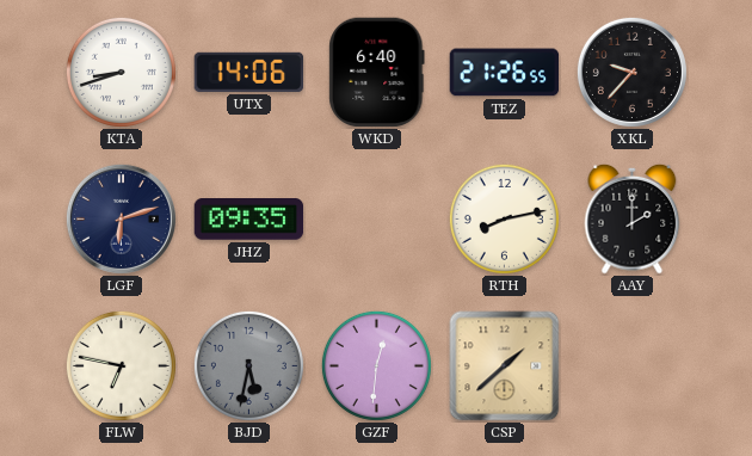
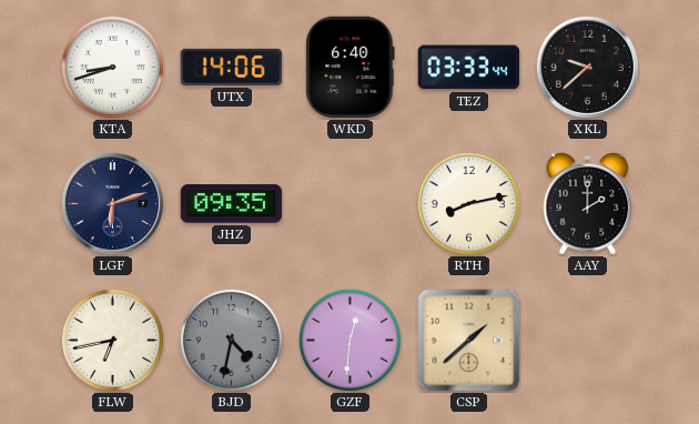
TEZ: 21:26 -> 03:33 (469, 68)
XKL: 9:37 -> 9:38 (587, 67)
FLW: 6:47 -> 6:43 (112, 340)
BJD: 5:32 -> 4:32 (231, 340)
